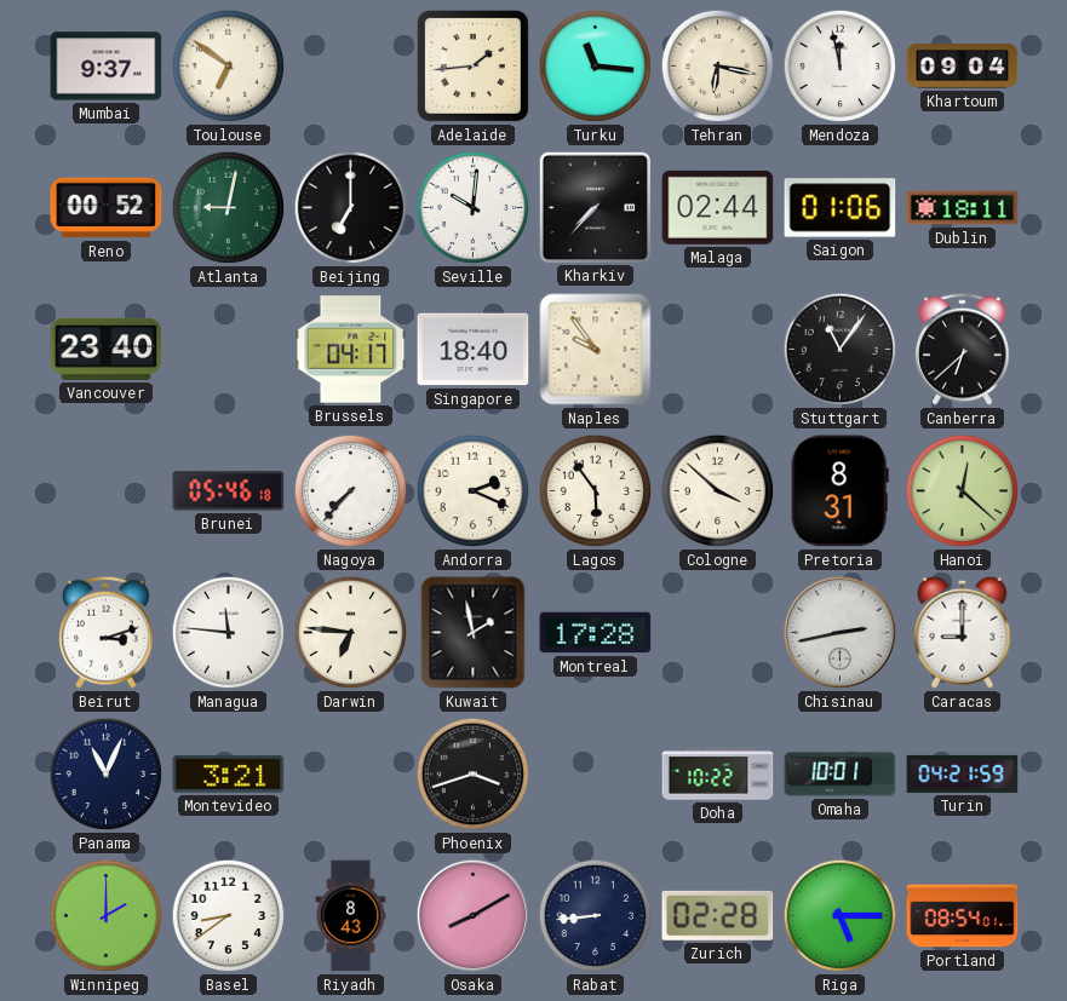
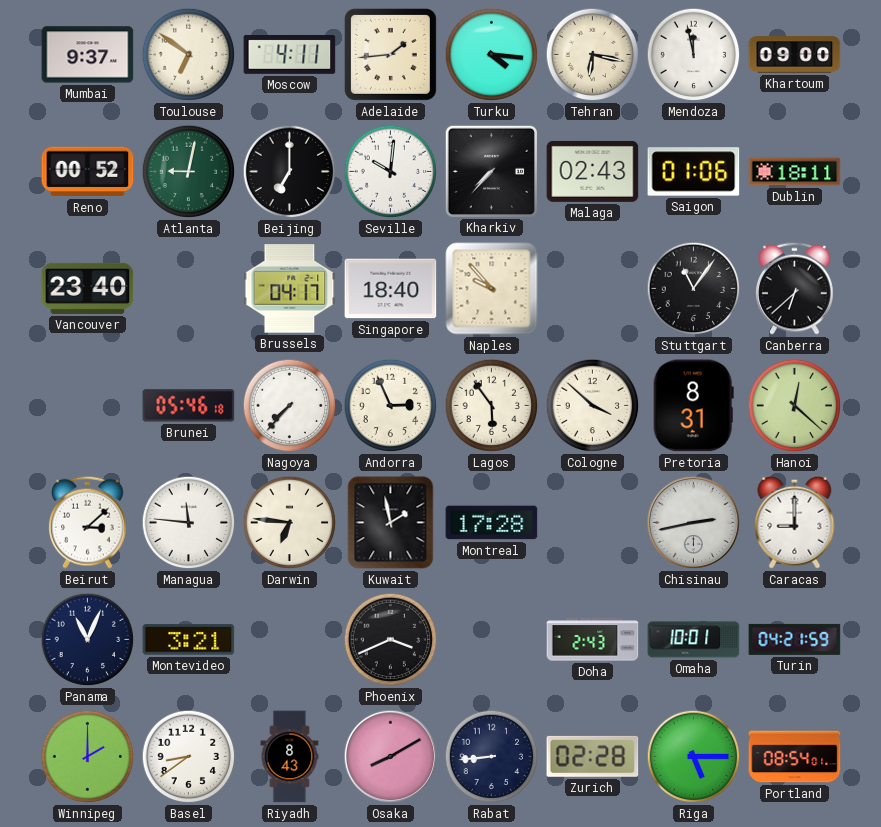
Moscow: none -> 4:11 (290, 54)
Turku: 11:16 -> 4:16 (492, 55)
Khartoum: 09:04 -> 09:00 (795, 55)
Malaga: 02:44 -> 02:43 (593, 171)
Naples: 9:54 -> 9:53 (492, 289)
Andorra: 2:19 -> 2:56 (391, 406)
Beirut: 3:12 -> 3:08 (88, 522)
Phoenix: 3:42 -> 3:41 (391, 640)
Doha: 10:22 -> 2:43 (593, 640)
